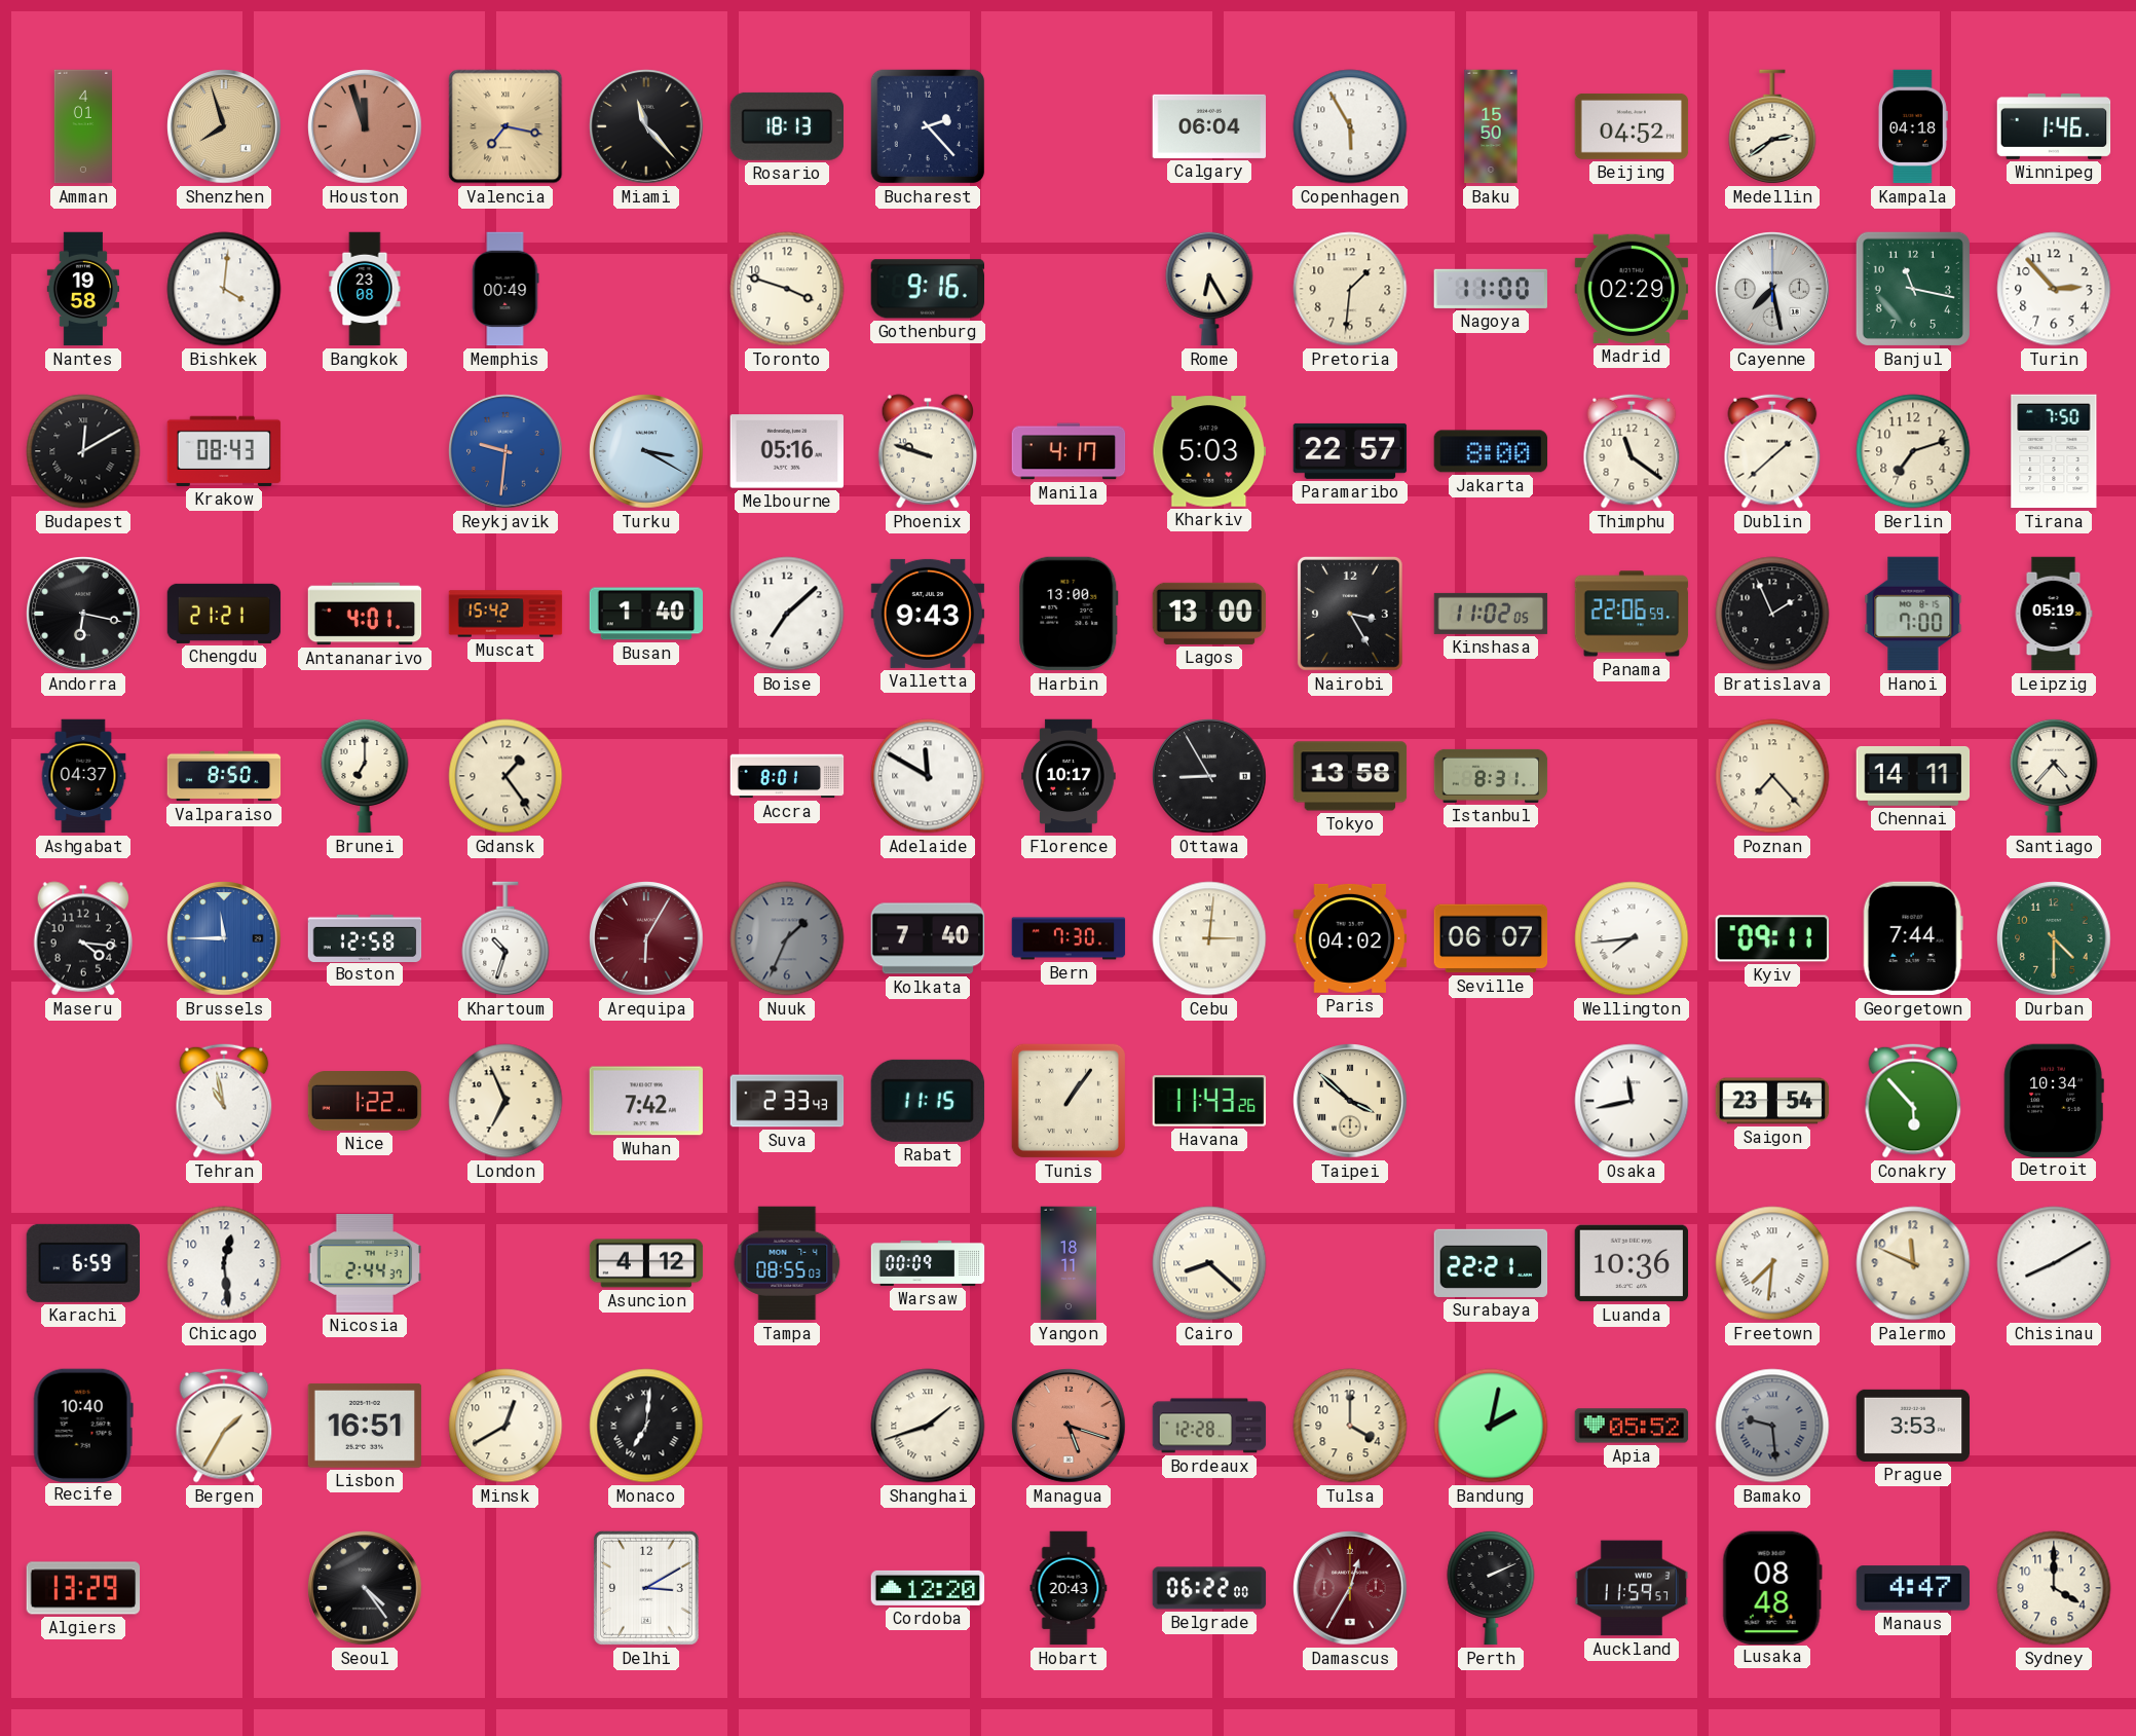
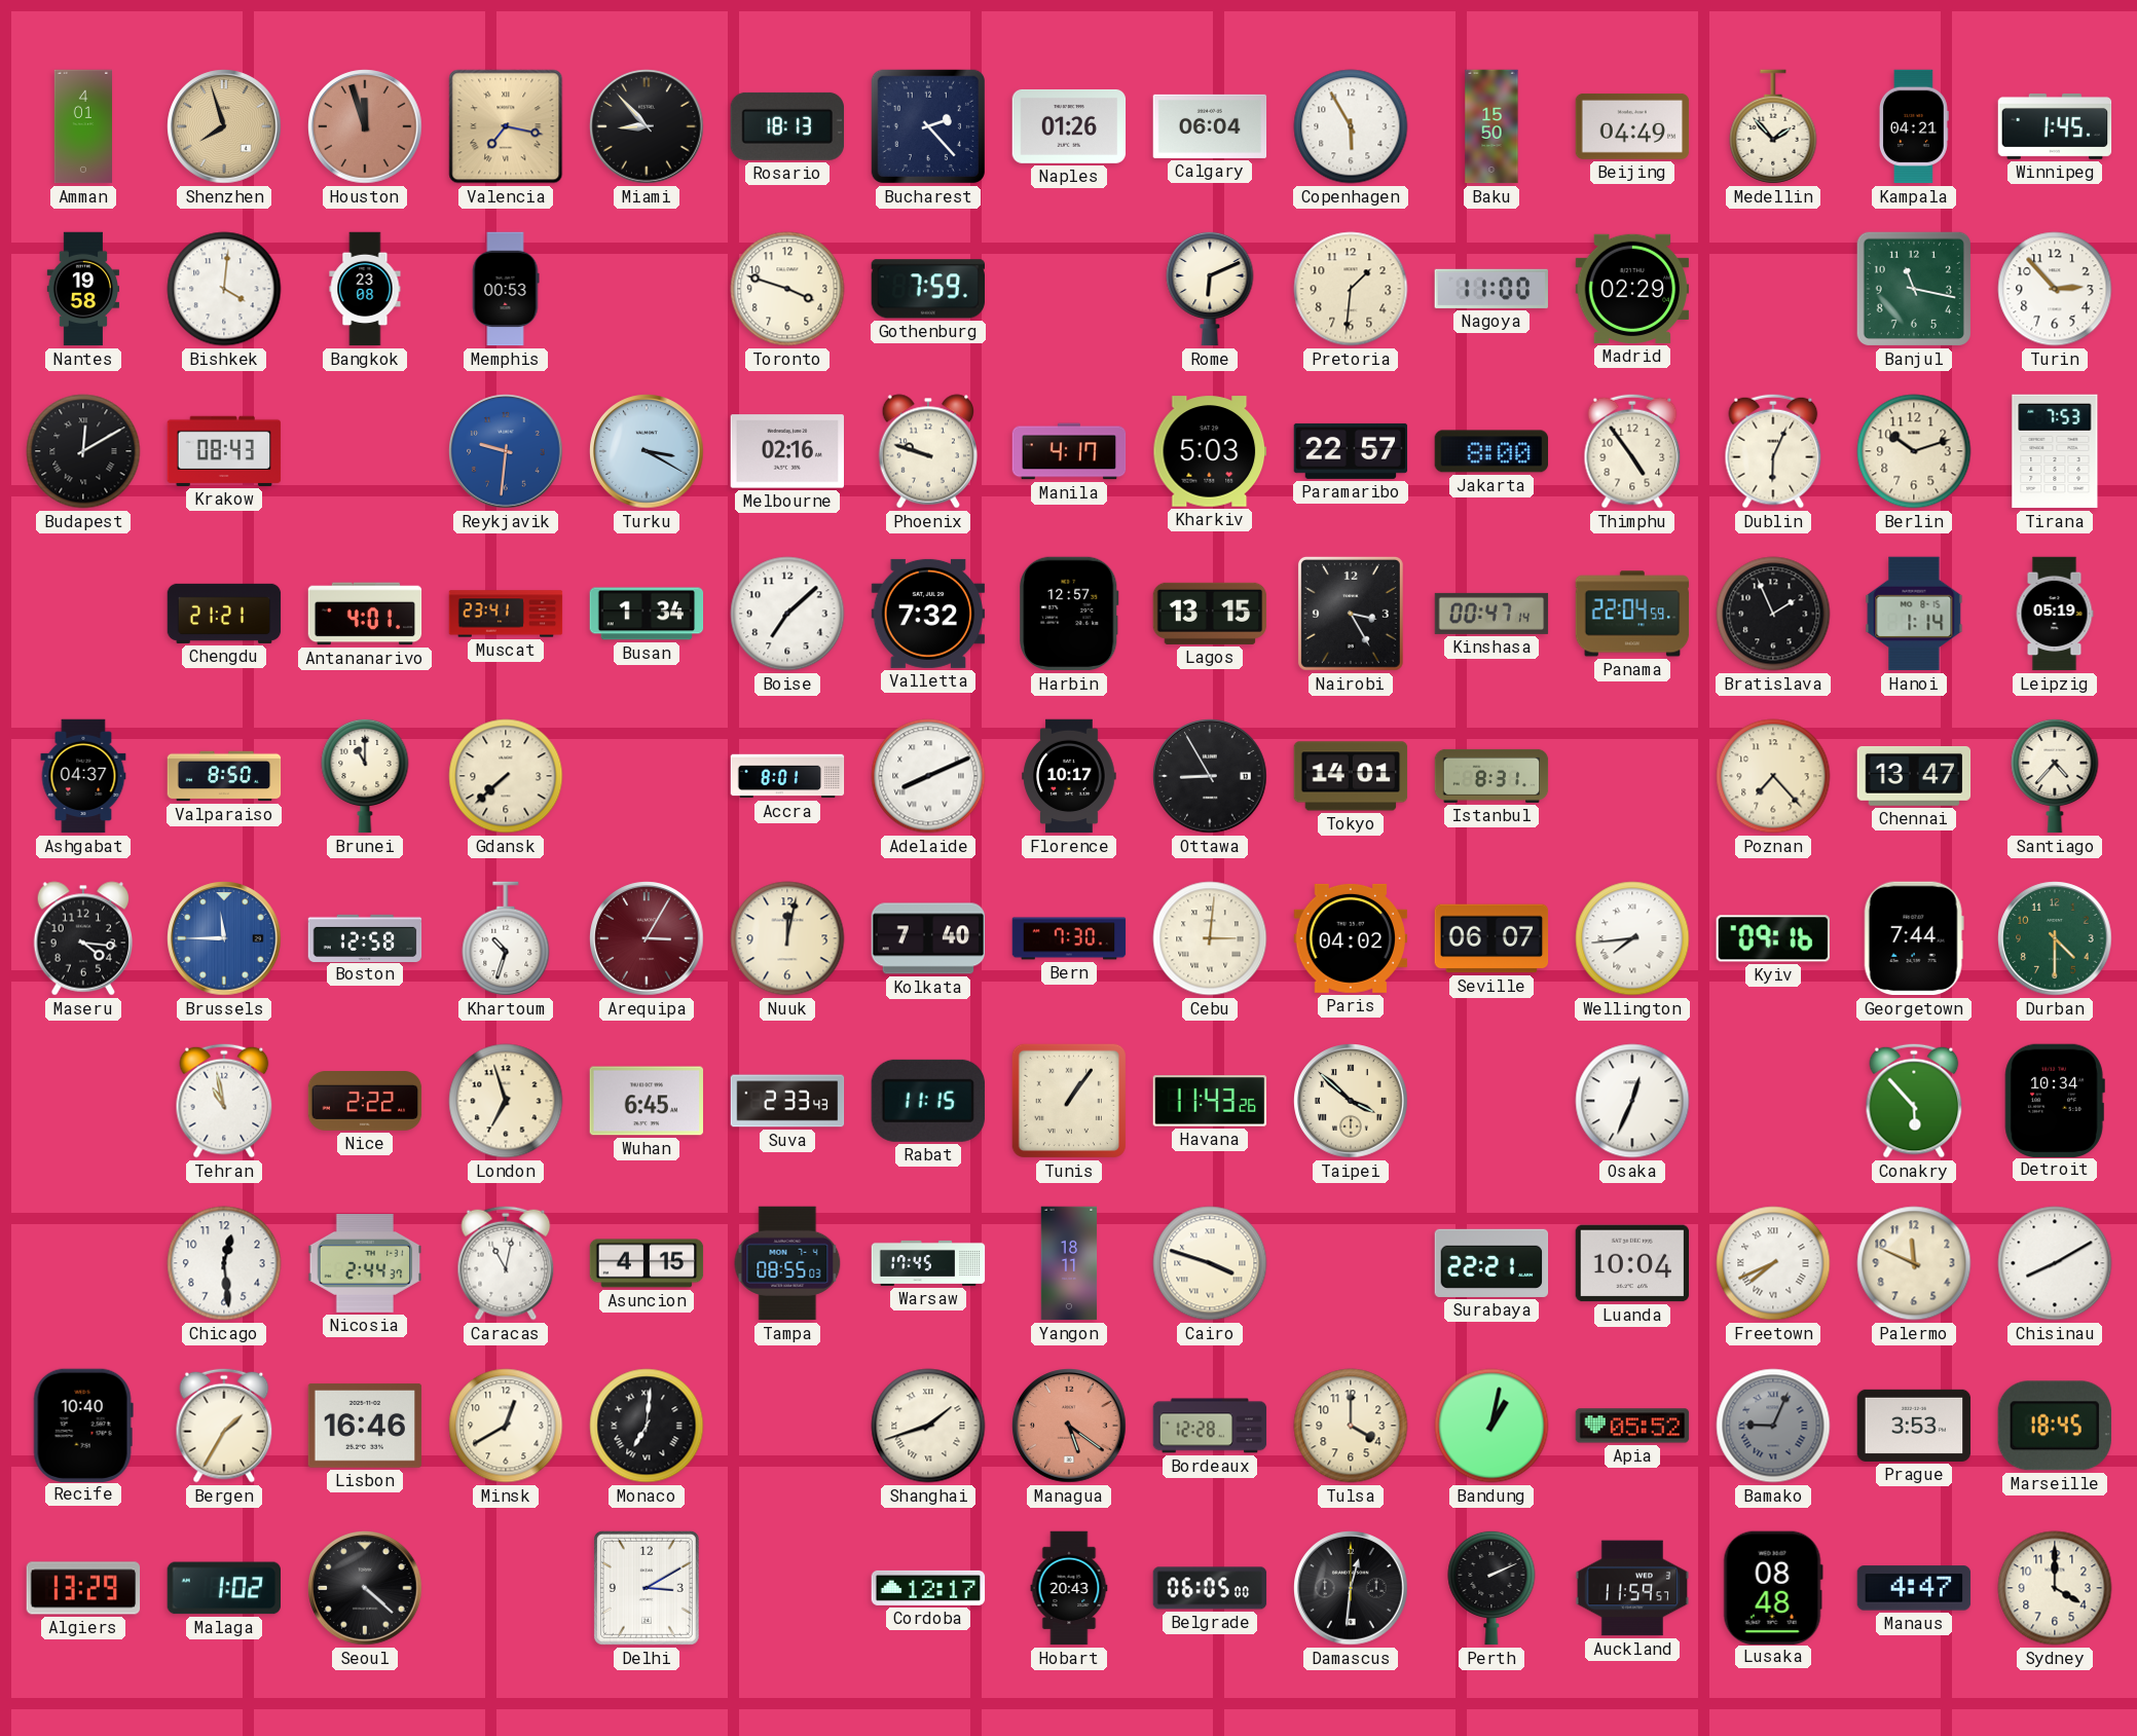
Miami: 11:23 -> 8:53 (647, 126)
Naples: none -> 01:26 (1069, 126)
Beijing: 04:52 -> 04:49 (1632, 126)
Medellin: 2:39 -> 1:53 (1773, 126)
Kampala: 04:18 -> 04:21 (1914, 126)
Winnipeg: 1:46 -> 1:45 (2055, 126)
Memphis: 00:49 -> 00:53 (506, 289)
Gothenburg: 9:16 -> 7:59 (927, 289)
Rome: 6:25 -> 6:11 (1210, 289)
Cayenne: 7:28 -> none (1772, 289)
Melbourne: 05:16 -> 02:16 (787, 451)
Thimphu: 11:21 -> 4:54 (1632, 451)
Dublin: 1:38 -> 6:04 (1773, 451)
Berlin: 7:12 -> 10:12 (1914, 451)
Tirana: 7:50 -> 7:53 (2055, 451)
Andorra: 6:17 -> none (83, 614)
Muscat: 15:42 -> 23:41 (506, 614)
Busan: 1:40 -> 1:34 (647, 614)
Valletta: 9:43 -> 7:32 (928, 614)
Harbin: 13:00 -> 12:57 (1069, 614)
Lagos: 13:00 -> 13:15 (1210, 614)
Kinshasa: 11:02 -> 00:47 (1491, 614)
Panama: 22:06 -> 22:04 (1632, 614)
Hanoi: 7:00 -> 1:14 (1914, 614)
Brunei: 7:00 -> 11:00 (365, 776)
Gdansk: 1:24 -> 7:38 (506, 776)
Adelaide: 11:50 -> 8:11 (928, 776)
Tokyo: 13:58 -> 14:01 (1351, 776)
Chennai: 14:11 -> 13:47 (1914, 776)
Arequipa: 6:05 -> 3:05 (647, 938)
Nuuk: 1:34 -> 12:02 (787, 938)
Nuuk dial: grey -> cream (787, 938)
Kyiv: 09:11 -> 09:16 (1772, 938)
Nice: 1:22 -> 2:22 (365, 1102)
London: 6:56 -> 6:57 (506, 1101)
Wuhan: 7:42 -> 6:45 (647, 1101)
Osaka: 11:43 -> 12:34 (1632, 1101)
Saigon: 23:54 -> none (1772, 1101)
Karachi: 6:59 -> none (82, 1263)
Caracas: none -> 11:02 (506, 1263)
Asuncion: 4:12 -> 4:15 (647, 1263)
Warsaw: 00:09 -> 17:45 (928, 1263)
Cairo: 8:22 -> 3:48 (1210, 1263)
Luanda: 10:36 -> 10:04 (1632, 1263)
Freetown: 7:31 -> 7:41 (1773, 1263)
Lisbon: 16:51 -> 16:46 (365, 1426)
Managua: 5:18 -> 5:21 (1069, 1426)
Bandung: 2:02 -> 1:02 (1491, 1426)
Bamako: 9:29 -> 9:04 (1773, 1426)
Marseille: none -> 18:45 (2055, 1426)
Malaga: none -> 1:02 (223, 1588)
Seoul: 4:24 -> 4:22 (365, 1588)
Cordoba: 12:20 -> 12:17 (928, 1588)
Belgrade: 06:22 -> 06:05 (1210, 1588)
Damascus: 12:35 -> 12:31 (1351, 1588)
Damascus dial: burgundy -> black (1351, 1588)
